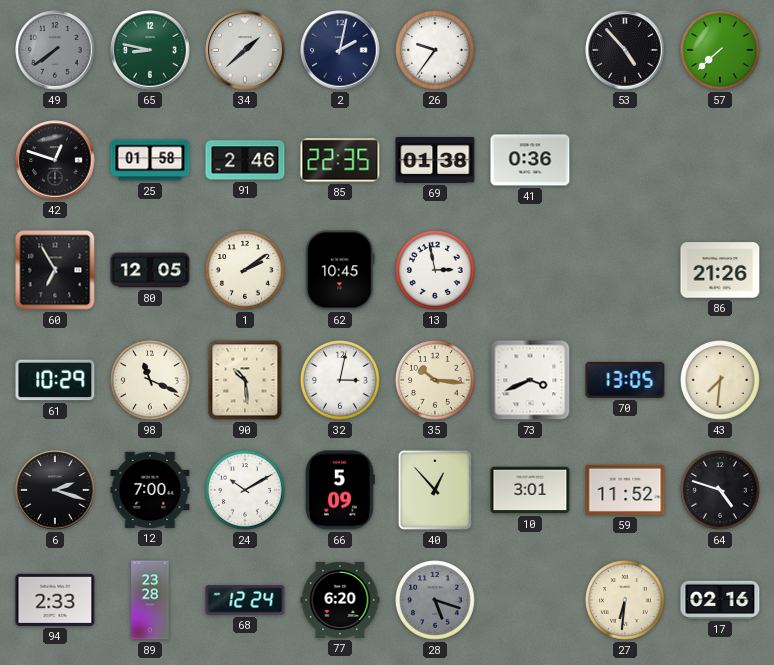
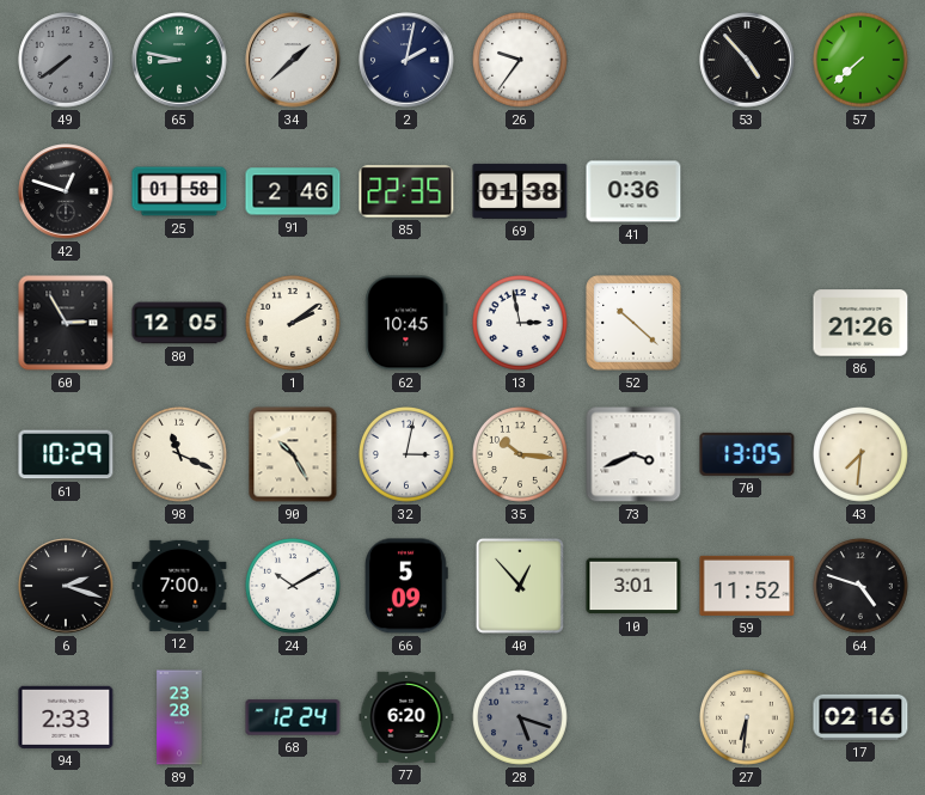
60: 6:55 -> 2:55 (66, 323)
52: none -> 10:22 (633, 323)
90: 10:29 -> 10:25 (293, 454)
